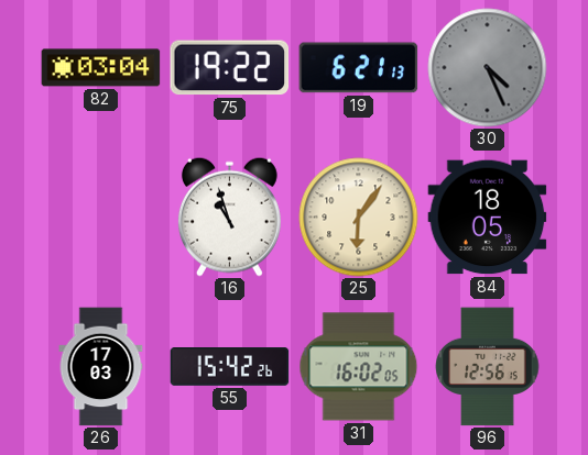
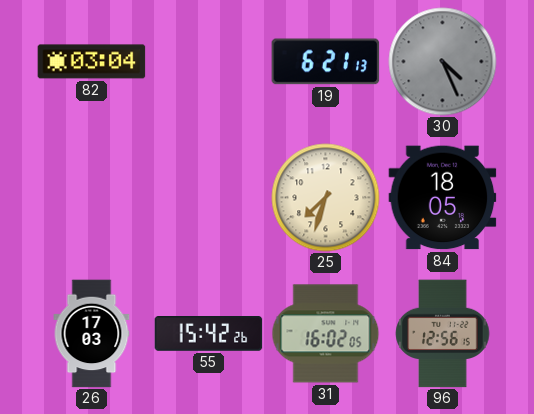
75: 19:22 -> none (230, 68)
16: 10:57 -> none (229, 217)
25: 6:06 -> 7:33 (326, 198)
